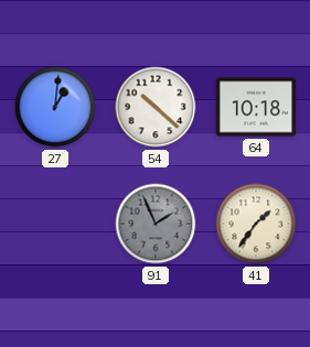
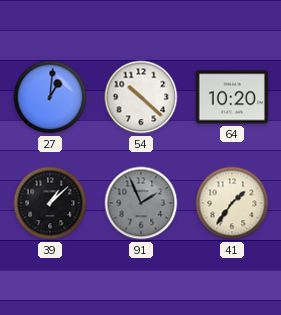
64: 10:18 -> 10:20 (232, 97)
39: none -> 1:08 (50, 203)
